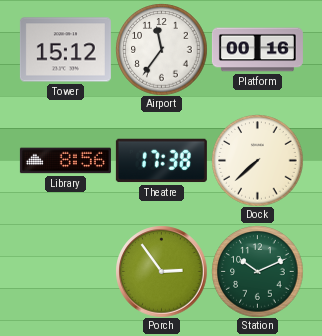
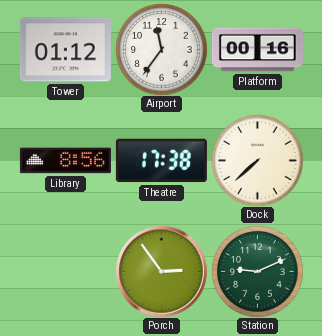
Tower: 15:12 -> 01:12 (65, 50)
Station: 10:11 -> 9:11 (257, 271)
